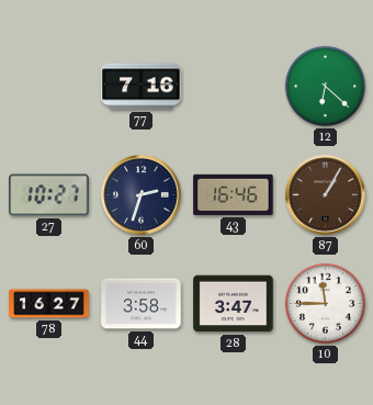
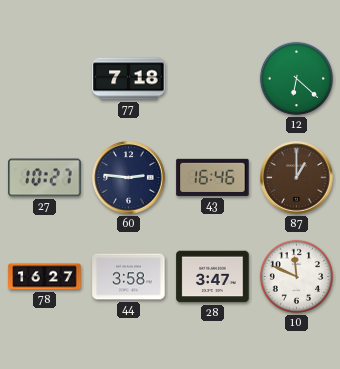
77: 7:16 -> 7:18 (129, 79)
60: 2:33 -> 2:46 (129, 178)
87: 1:05 -> 1:00 (297, 178)
10: 11:45 -> 11:49 (296, 276)
